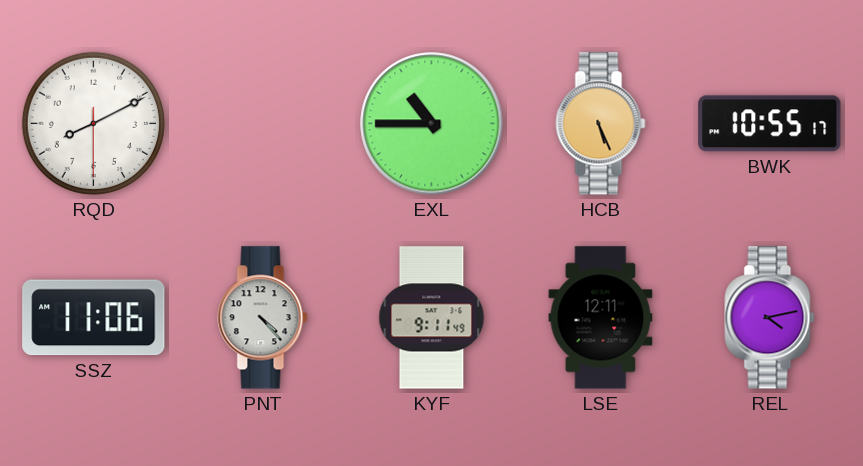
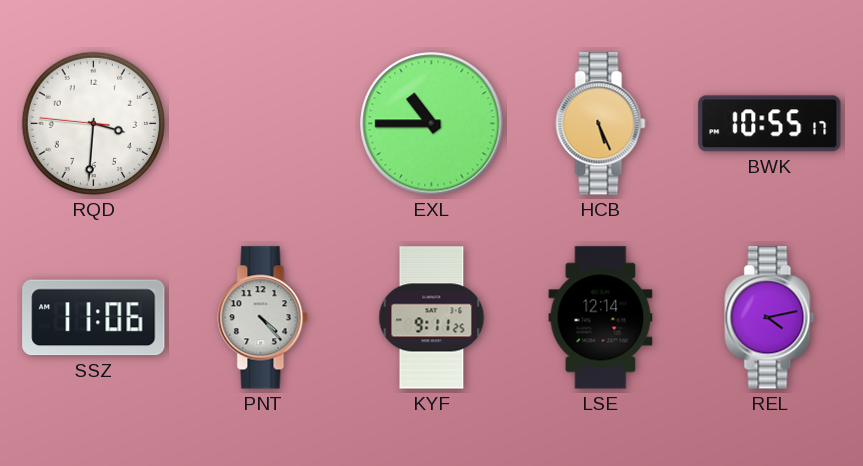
RQD: 8:10 -> 3:30 (93, 123)
KYF: 9:11:49 -> 9:11:25 (432, 318)
LSE: 12:11 -> 12:14 (601, 318)
